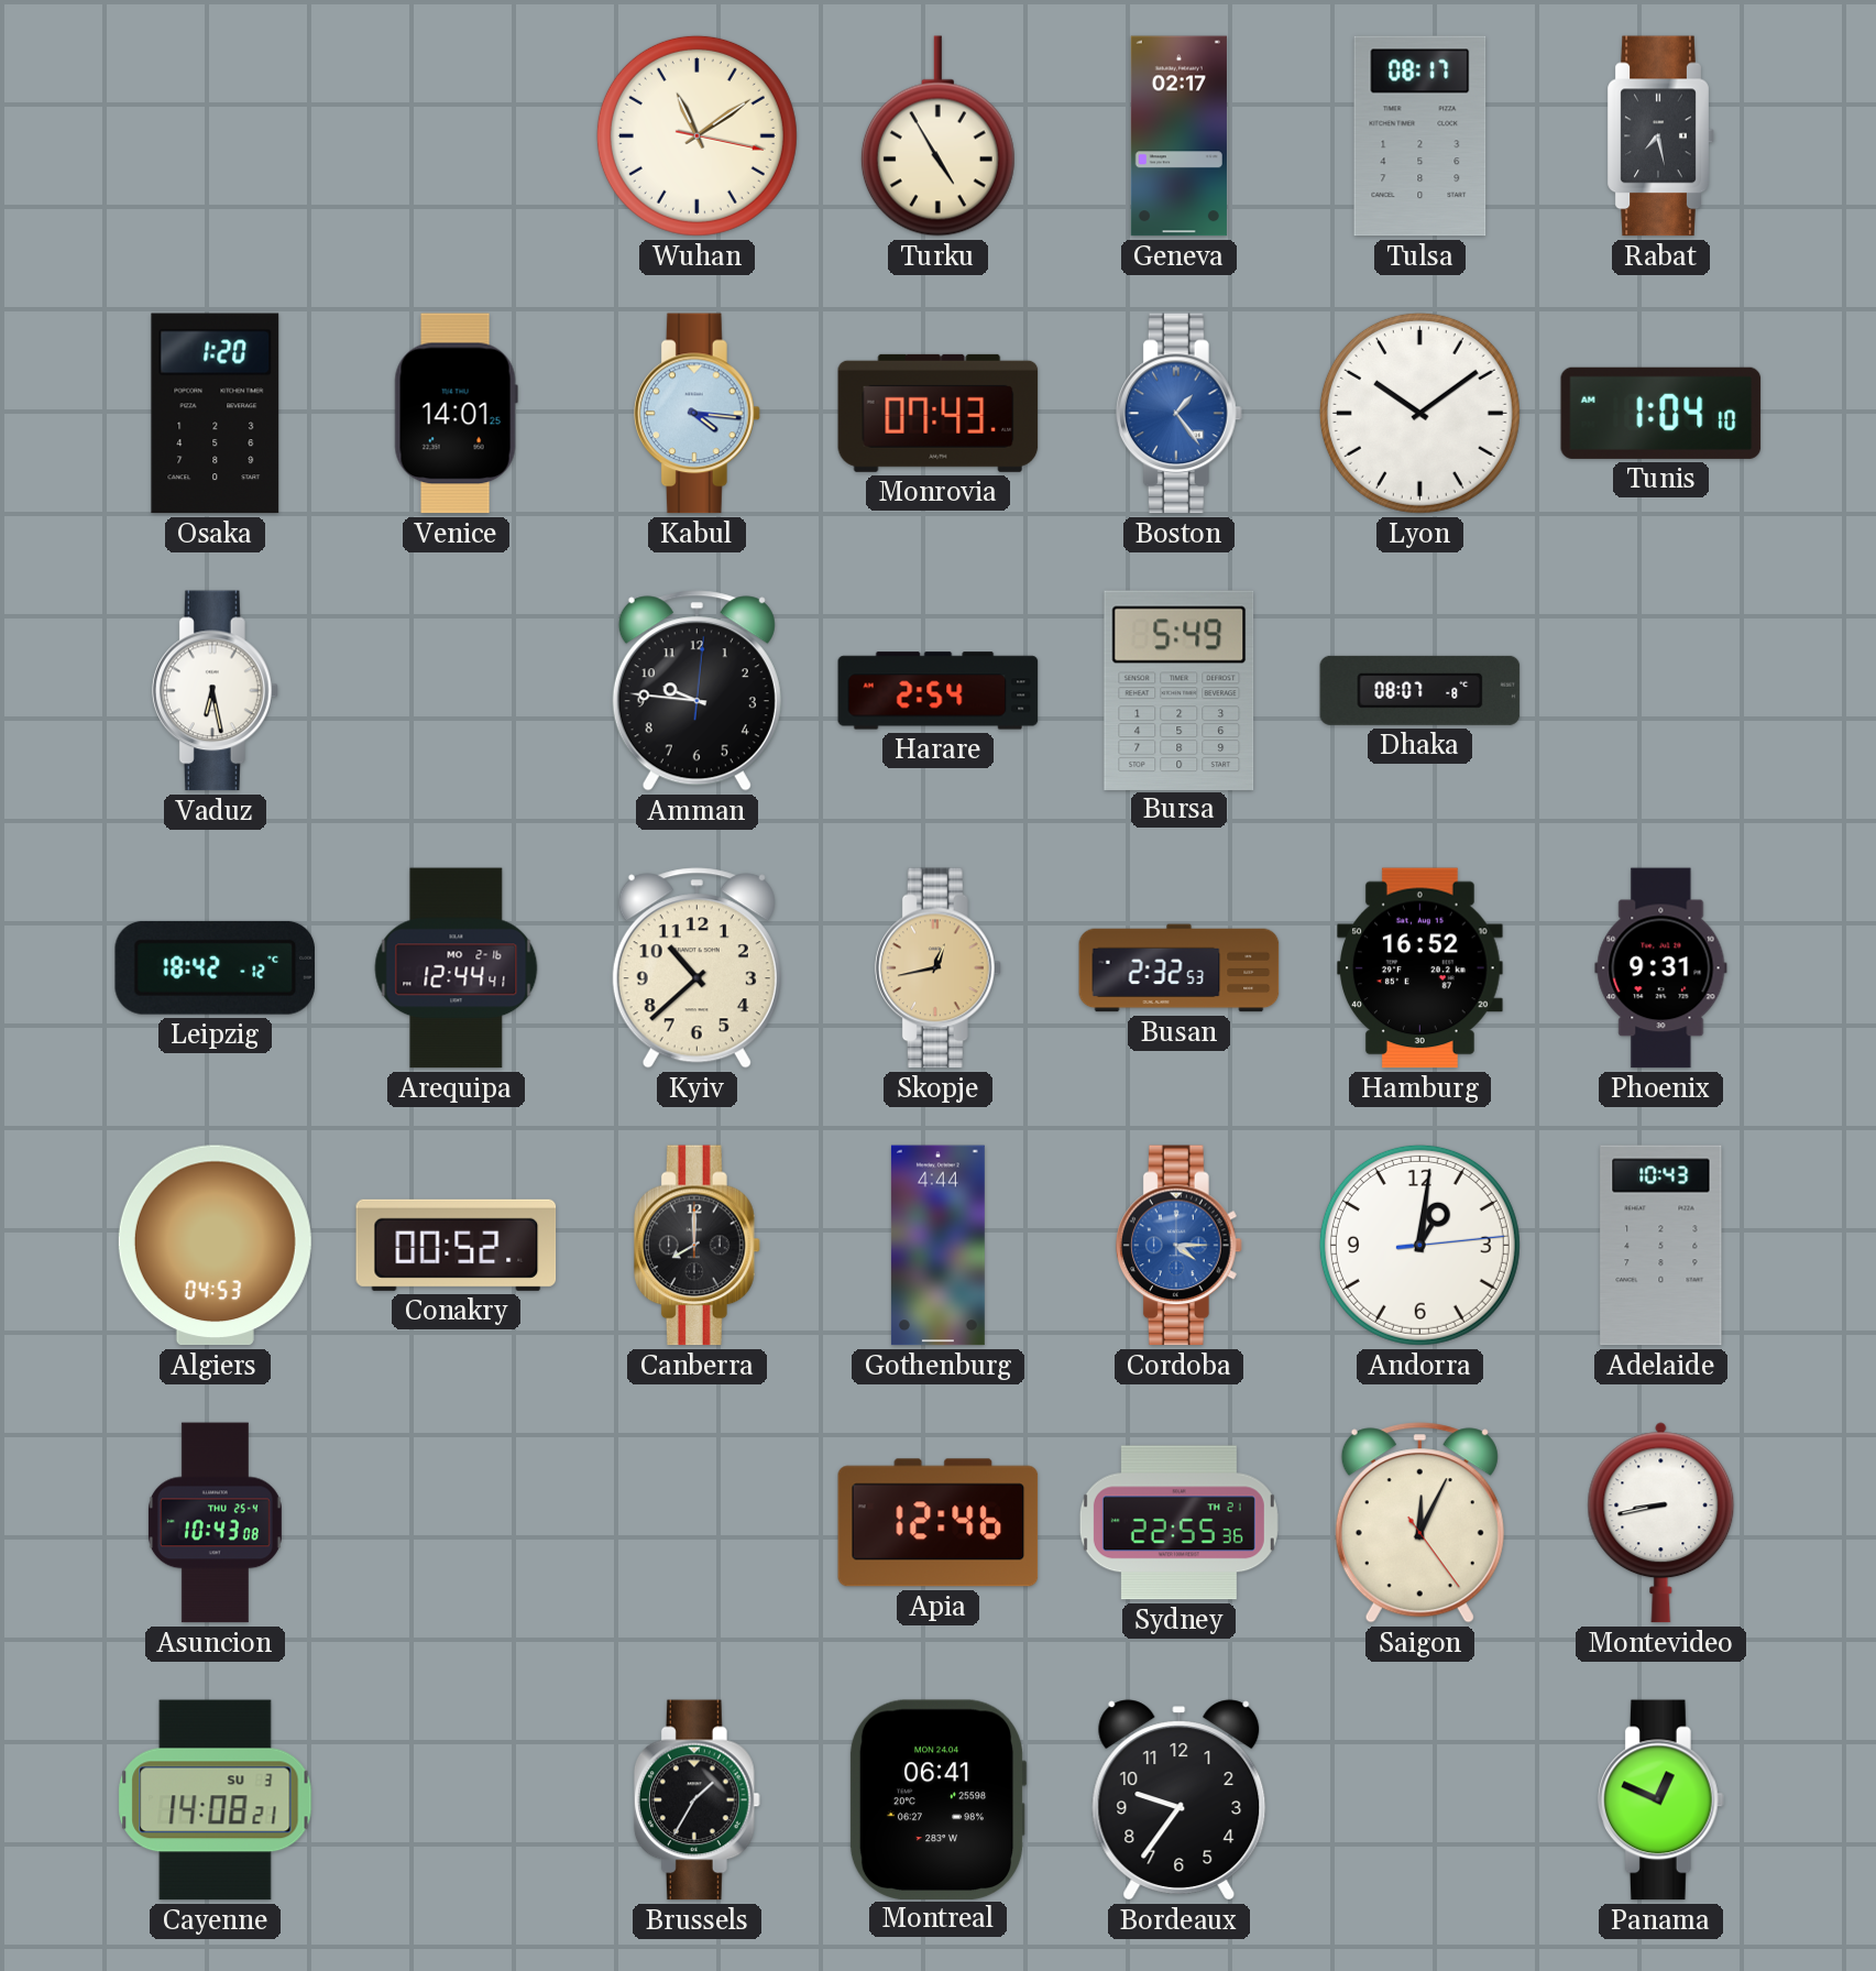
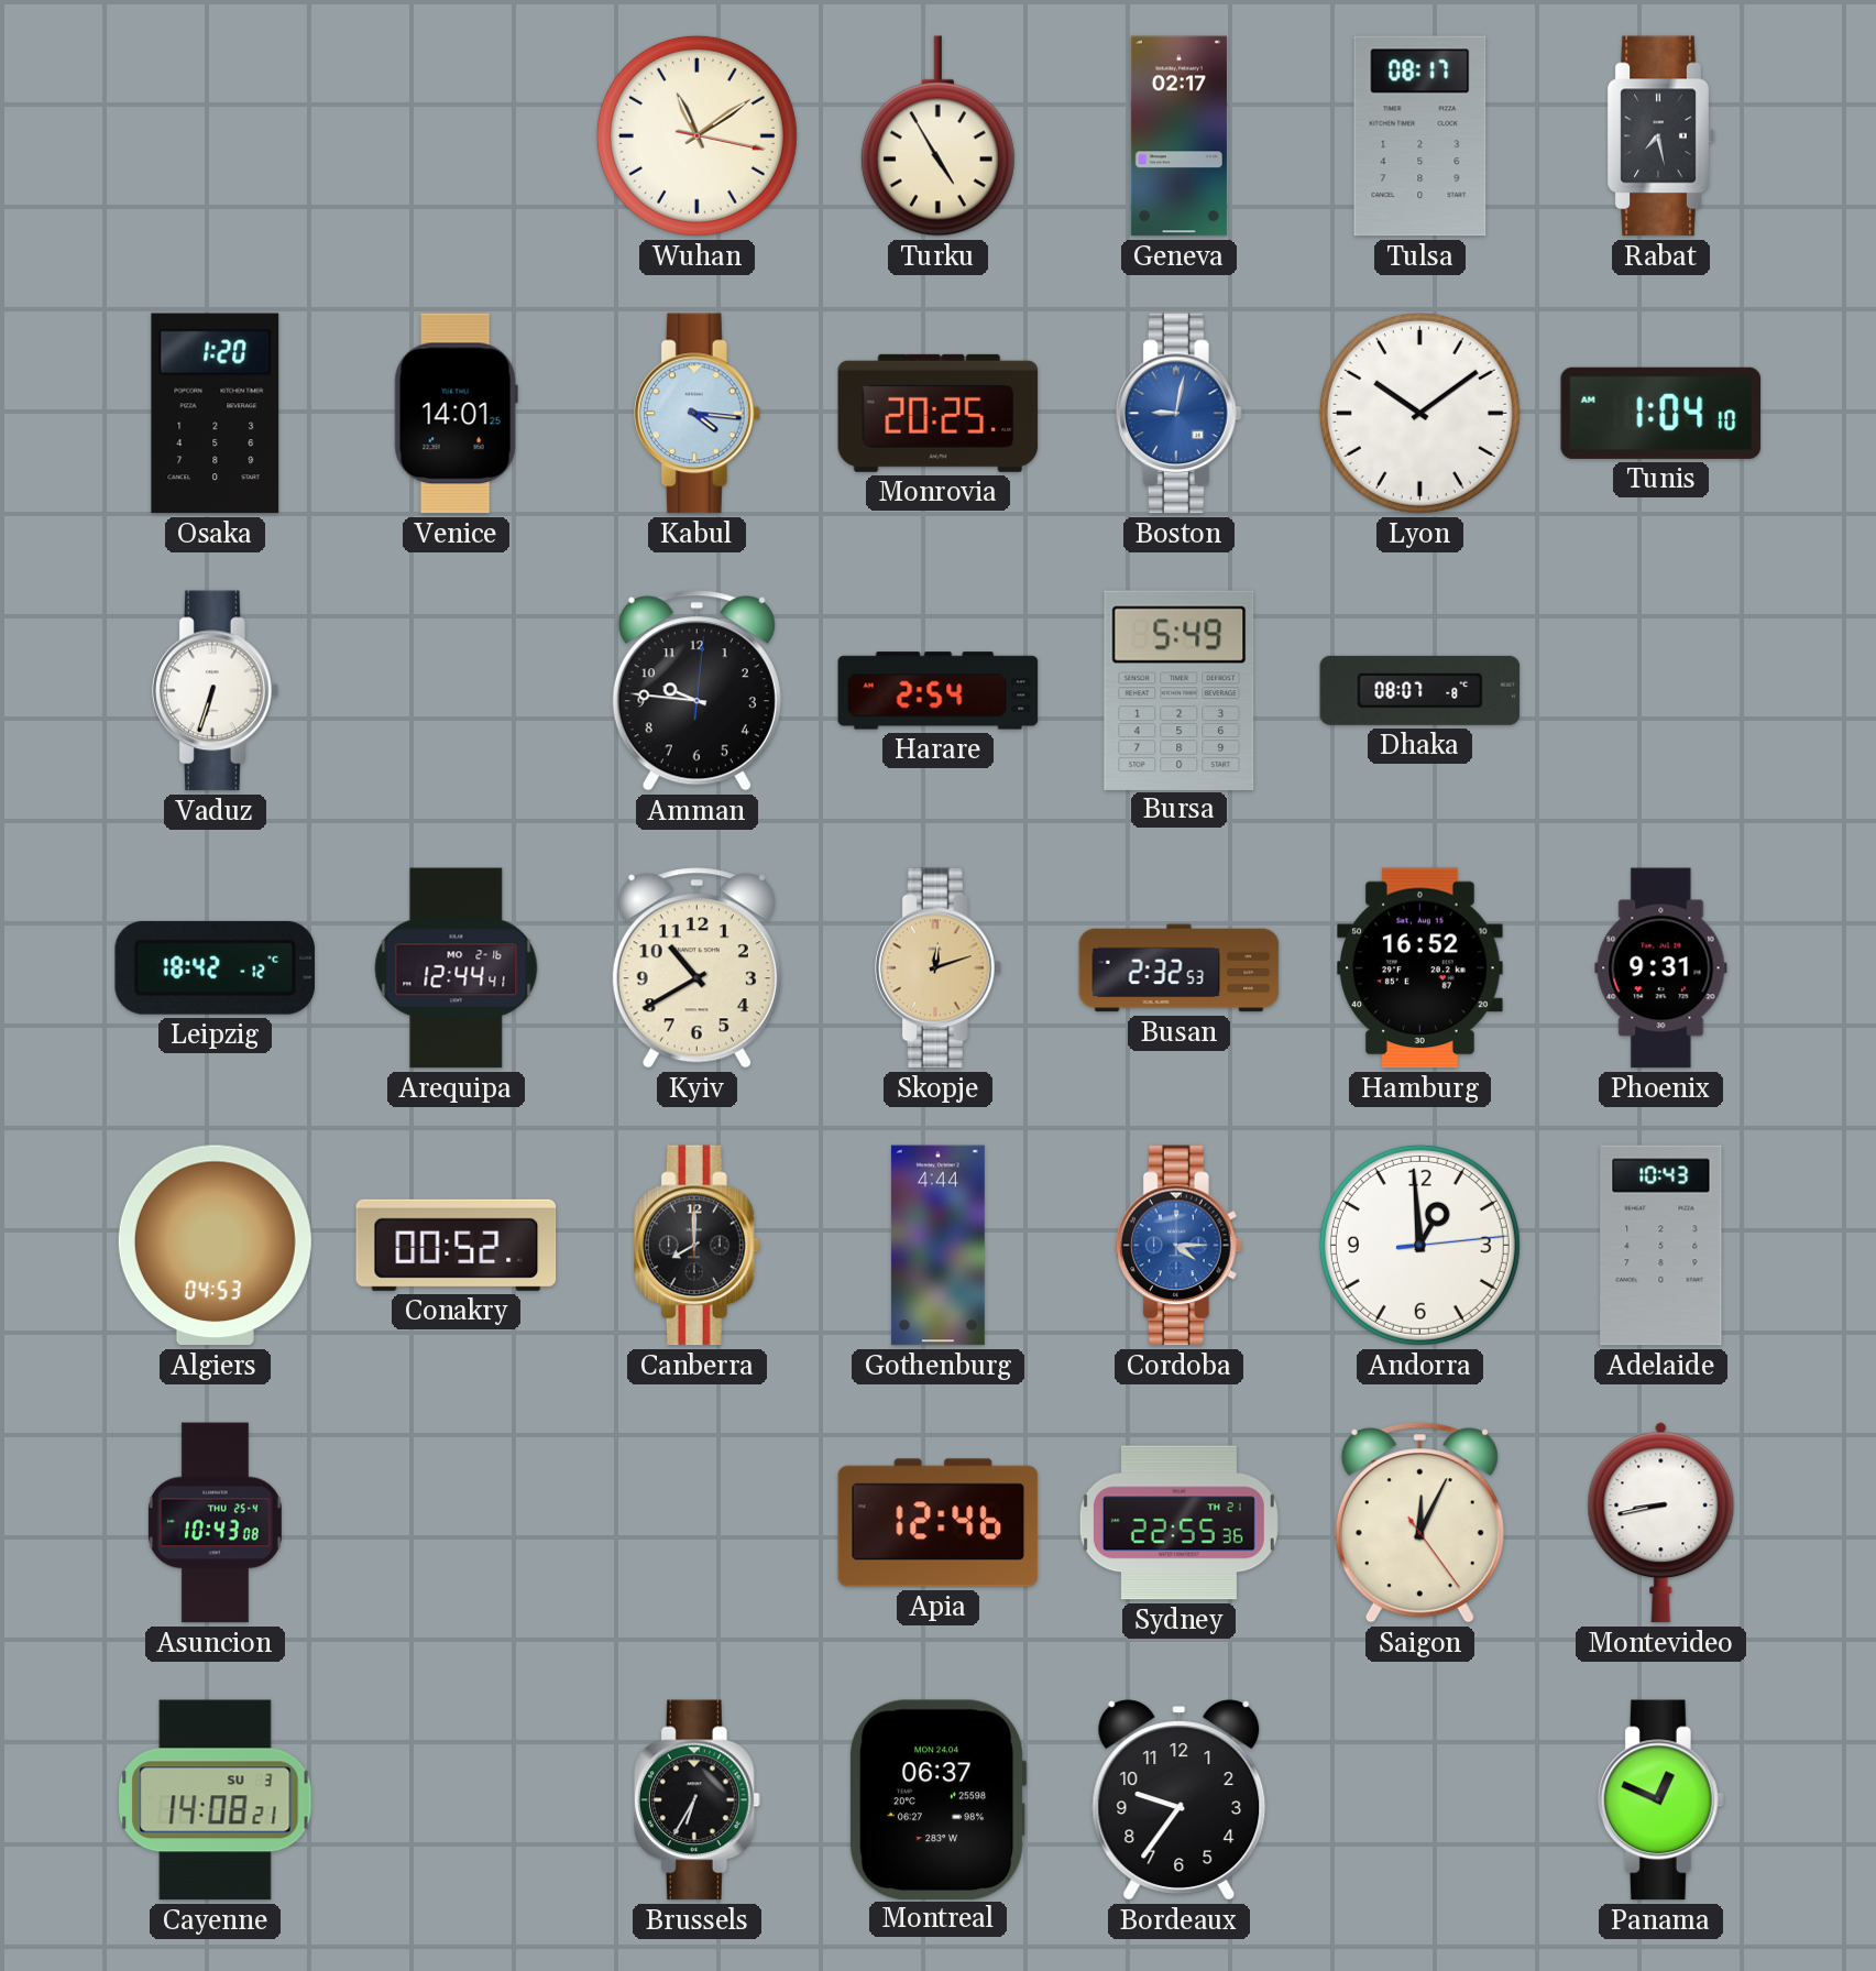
Monrovia: 07:43 -> 20:25 (939, 413)
Boston: 1:24 -> 9:02 (1180, 414)
Vaduz: 6:28 -> 6:33 (216, 691)
Kyiv: 10:38 -> 10:40 (696, 968)
Skopje: 12:43 -> 12:12 (939, 968)
Andorra: 1:01 -> 12:59 (1419, 1245)
Brussels: 1:35 -> 6:35 (698, 1800)
Montreal: 06:41 -> 06:37 (937, 1799)
